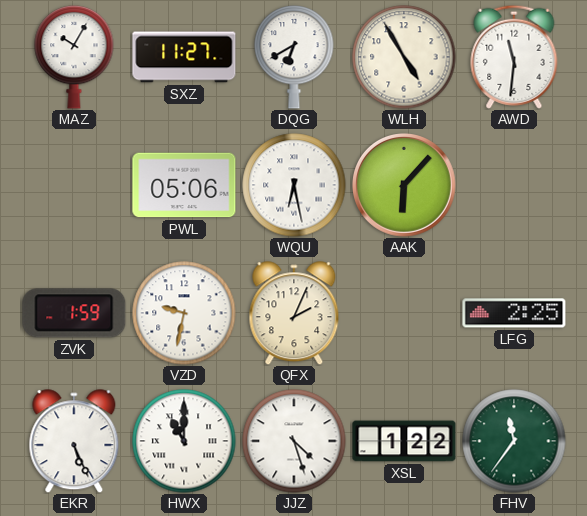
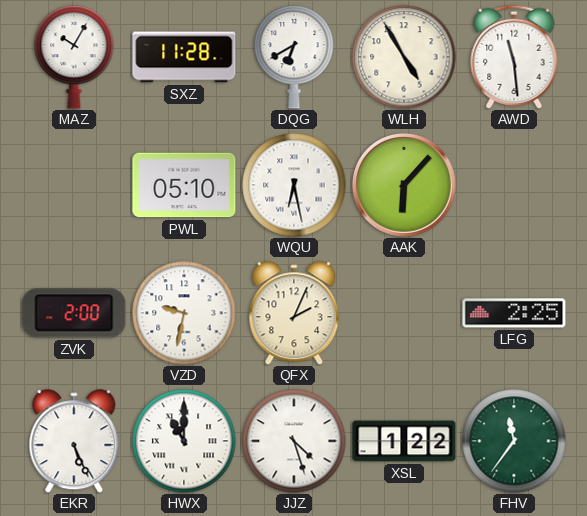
SXZ: 11:27 -> 11:28 (184, 57)
AWD: 11:31 -> 11:29 (514, 57)
PWL: 05:06 -> 05:10 (184, 185)
ZVK: 1:59 -> 2:00 (74, 313)
